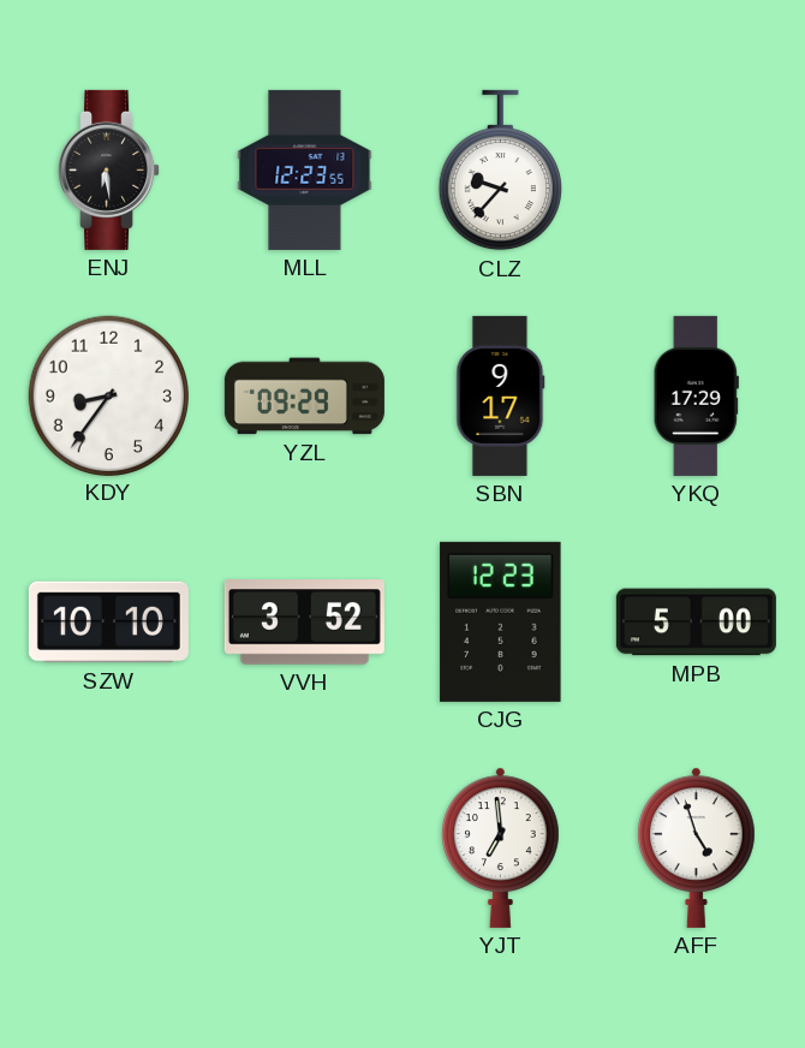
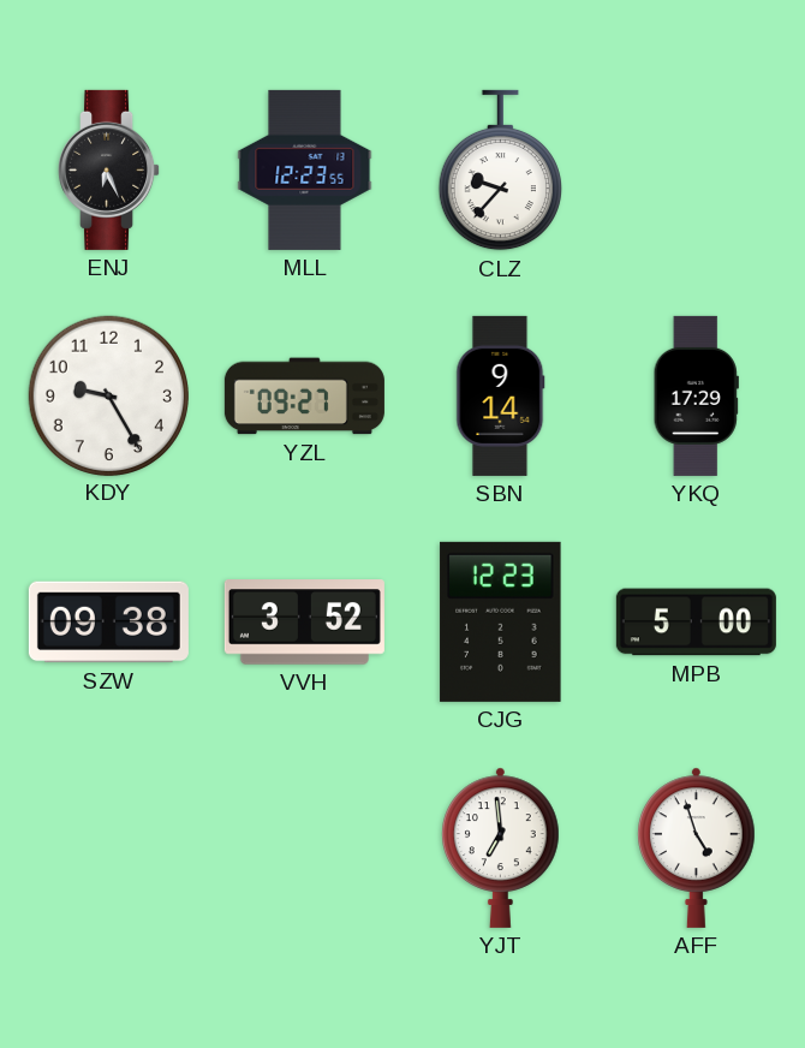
ENJ: 6:29 -> 6:26 (109, 169)
KDY: 8:36 -> 9:25 (108, 395)
YZL: 09:29 -> 09:27 (304, 397)
SBN: 9:17 -> 9:14 (501, 395)
SZW: 10:10 -> 09:38 (108, 623)
